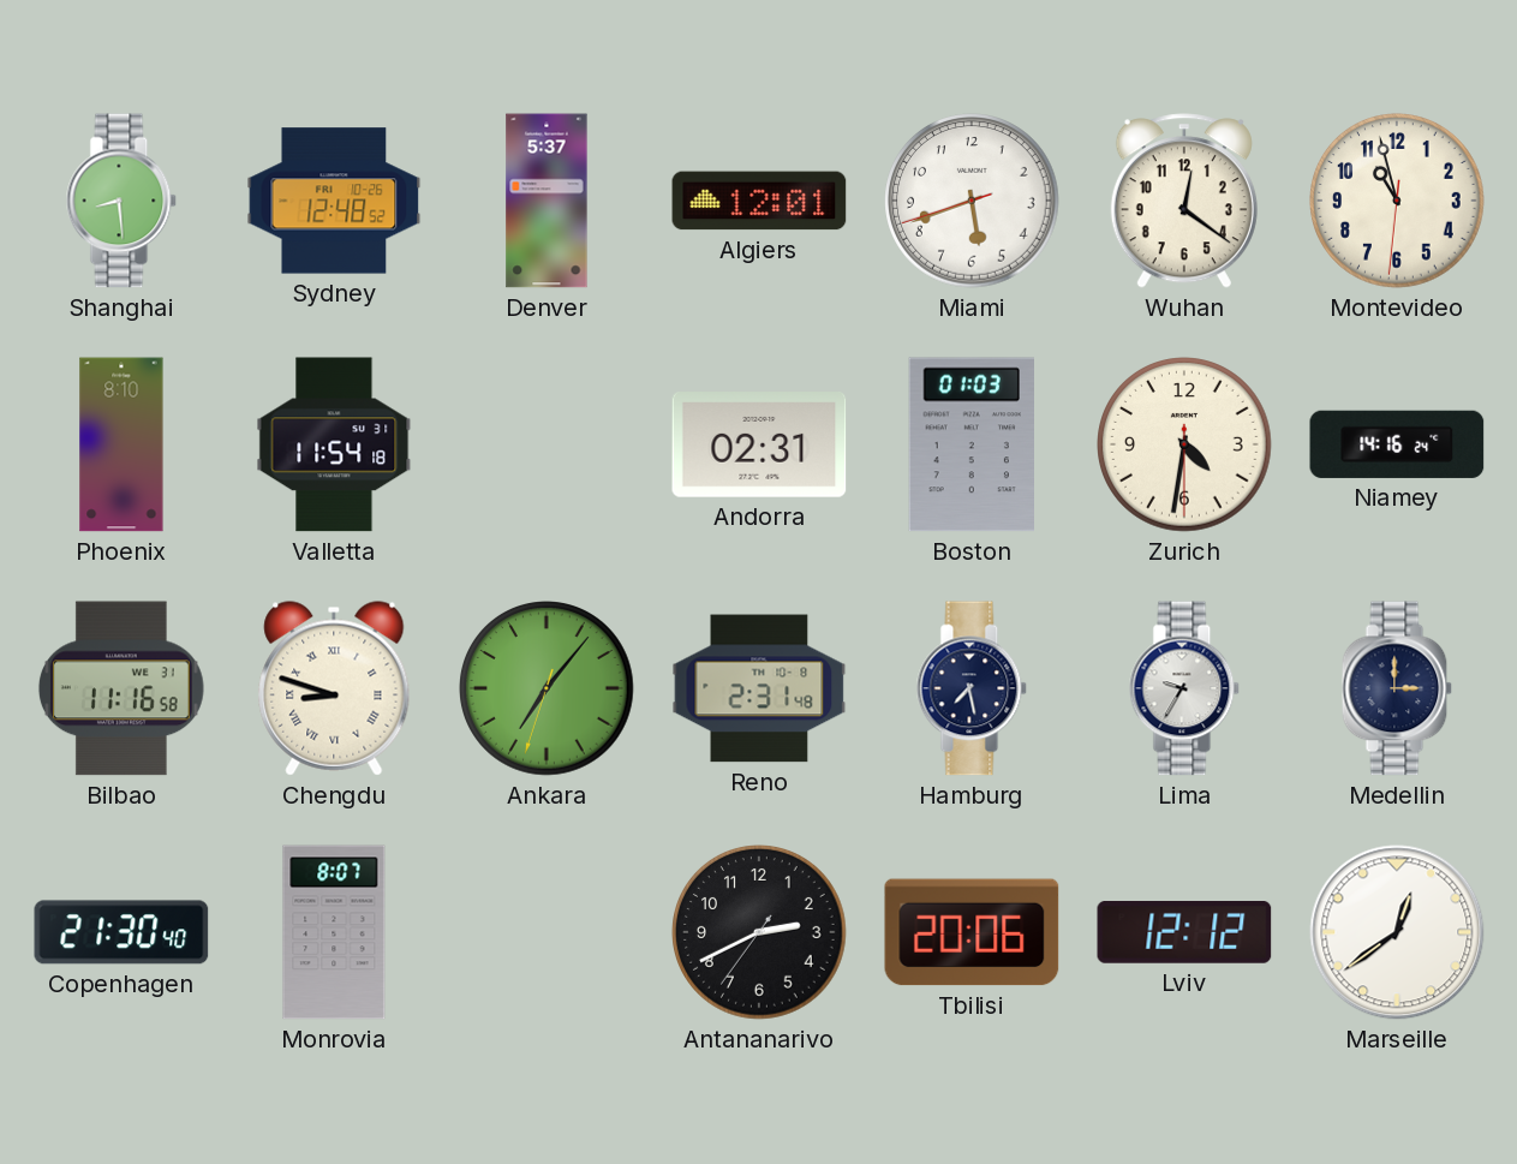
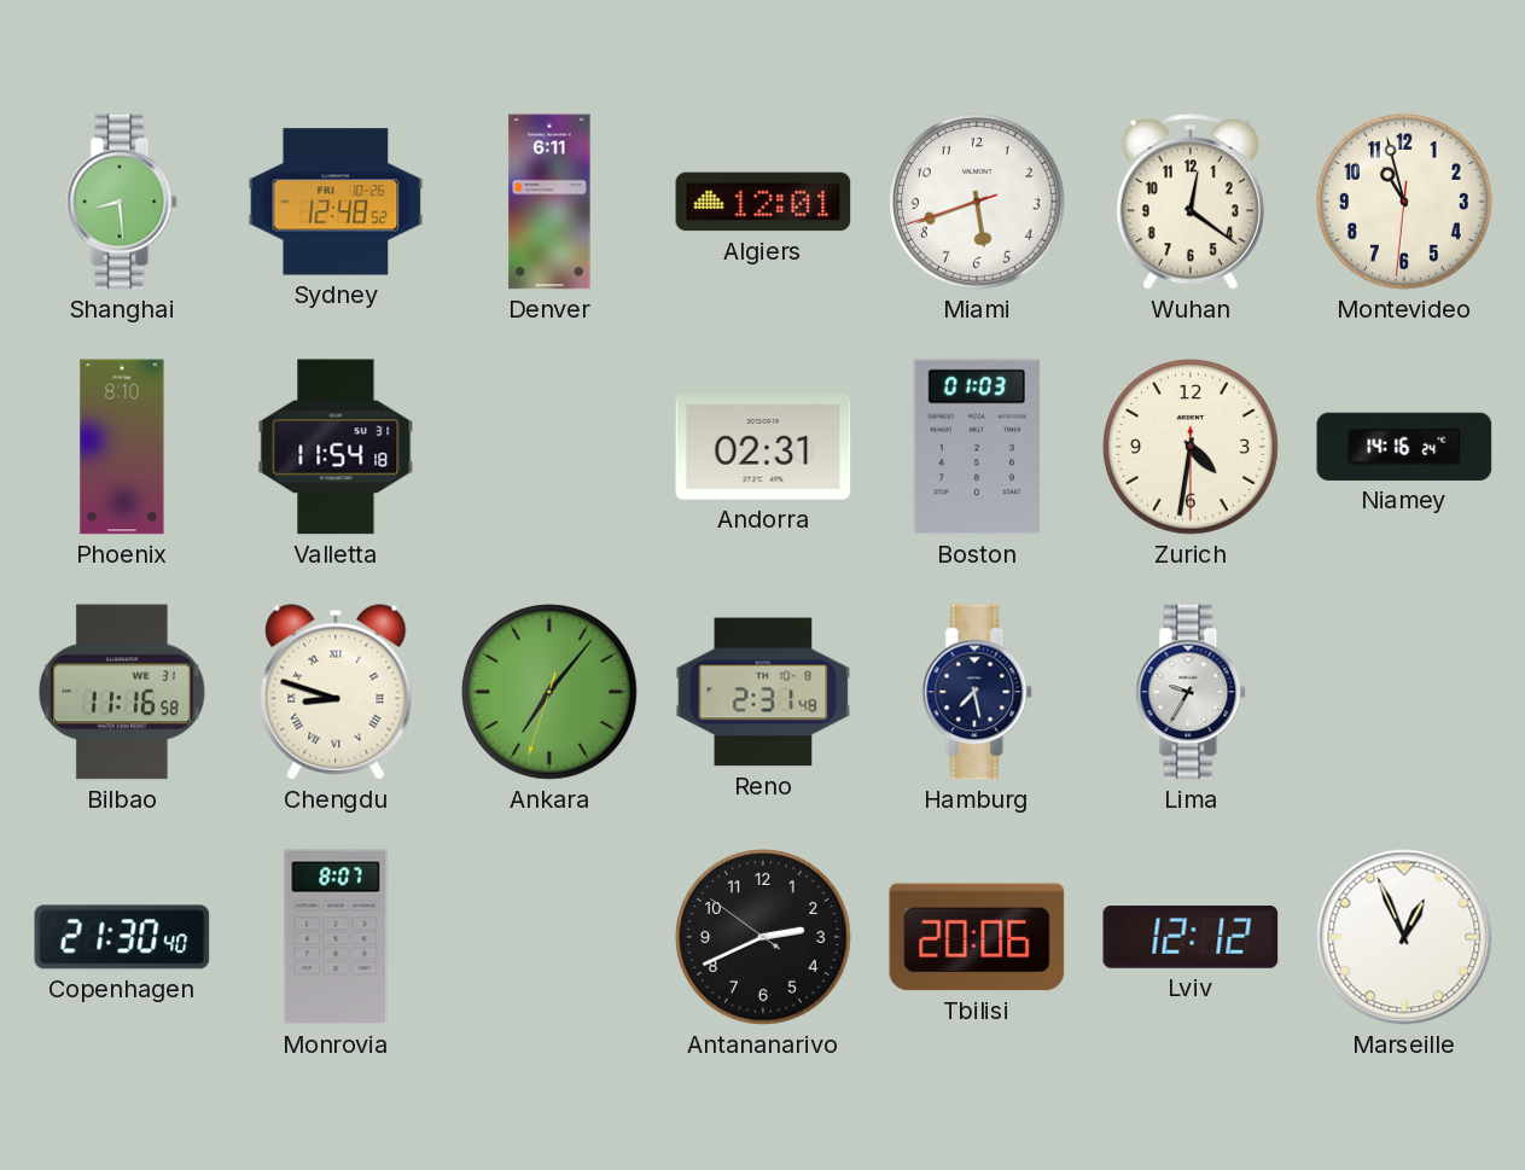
Denver: 5:37 -> 6:11 (549, 202)
Medellin: 3:00 -> none (1397, 688)
Antananarivo: 2:40:36 -> 2:40:51 (763, 937)
Marseille: 12:39 -> 12:56 (1404, 937)
